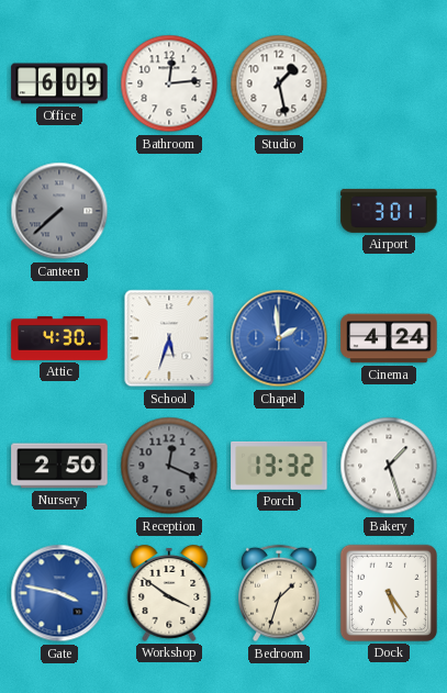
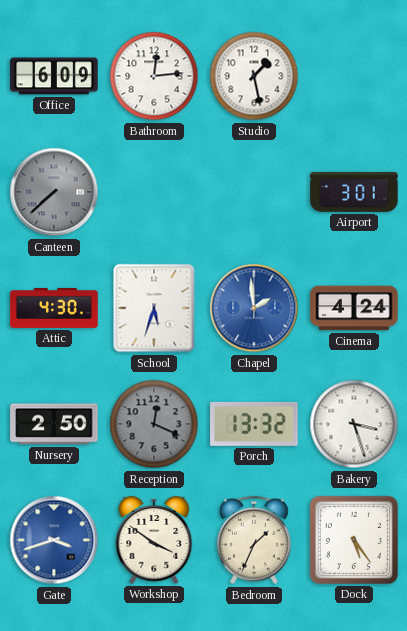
Bakery: 1:27 -> 3:27 (354, 424)
Gate: 3:47 -> 3:42 (54, 540)
Bedroom: 1:33 -> 1:34 (254, 540)
